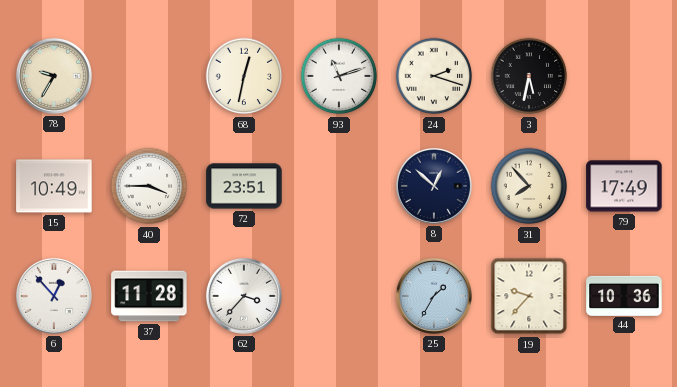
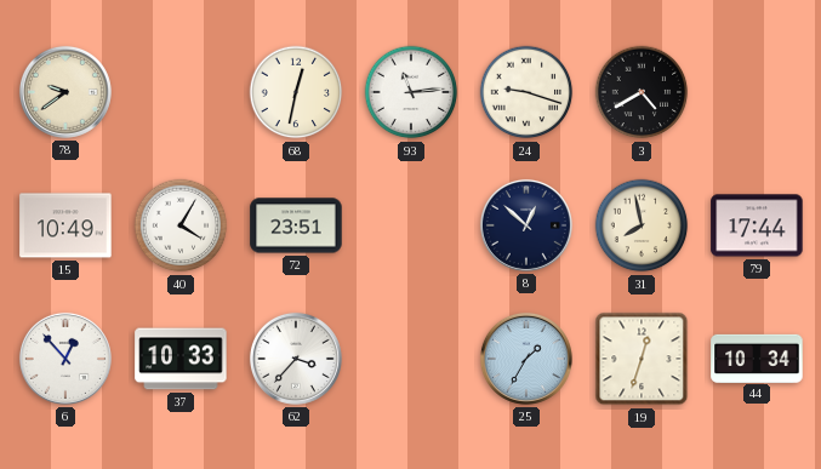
78: 9:35 -> 9:39 (65, 92)
93: 11:12 -> 11:14 (411, 92)
24: 2:18 -> 9:18 (526, 92)
3: 5:32 -> 4:40 (642, 92)
40: 3:45 -> 4:05 (181, 225)
31: 7:53 -> 7:58 (642, 225)
79: 17:49 -> 17:44 (757, 225)
37: 11:28 -> 10:33 (181, 359)
19: 9:37 -> 12:33 (642, 359)
44: 10:36 -> 10:34 (757, 358)
